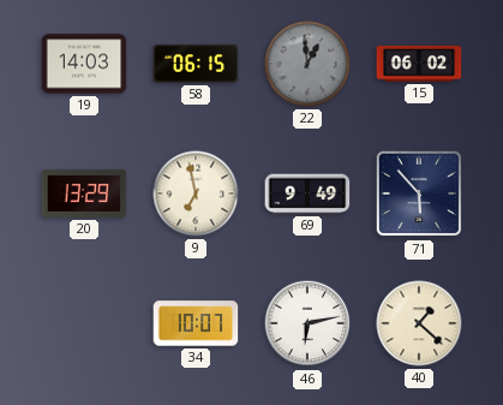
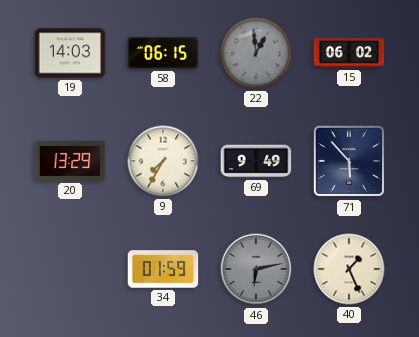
9: 6:58 -> 7:35 (163, 161)
34: 10:07 -> 01:59 (163, 269)
46 dial: white -> grey (256, 269)
40: 1:22 -> 1:26 (349, 269)
